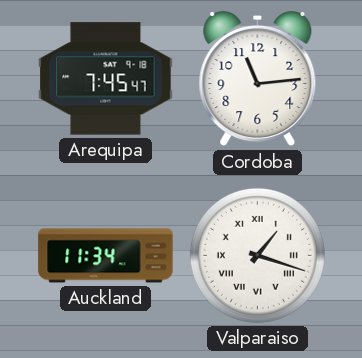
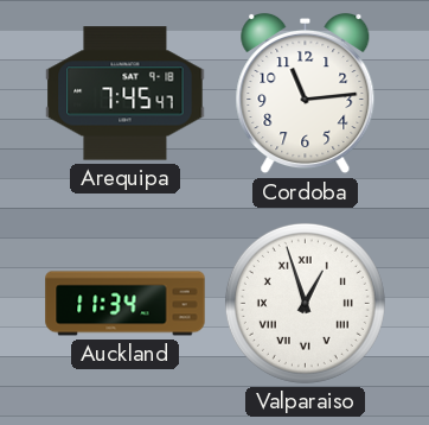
Valparaiso: 1:18 -> 12:57 (305, 303)
